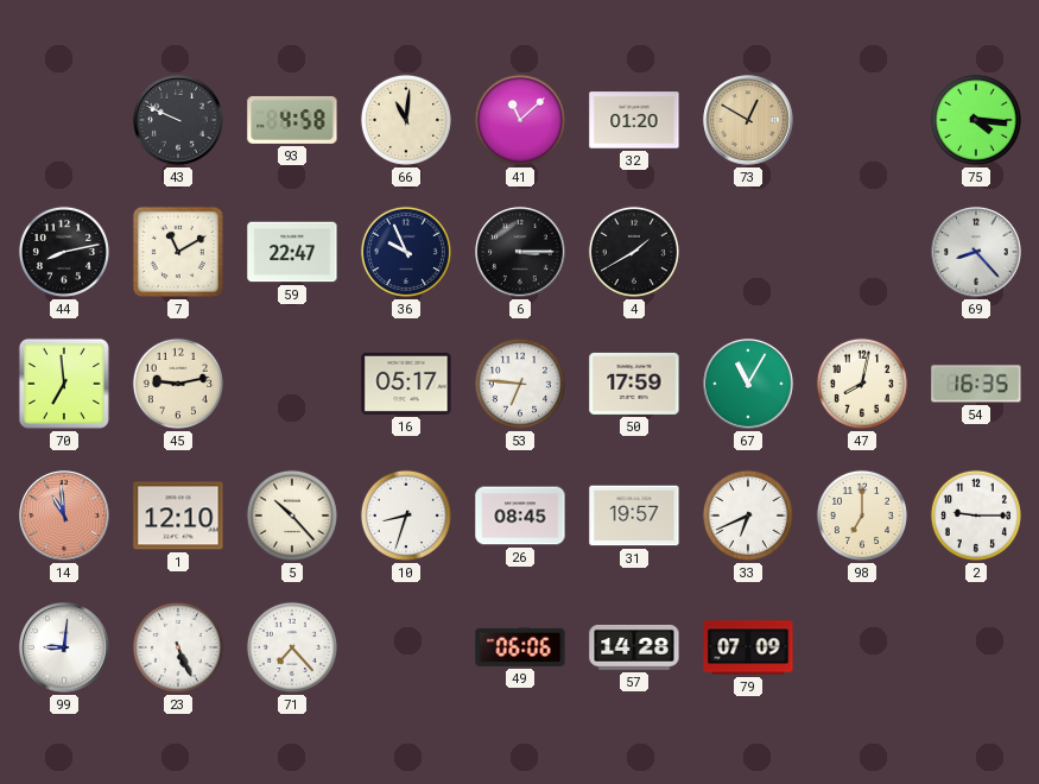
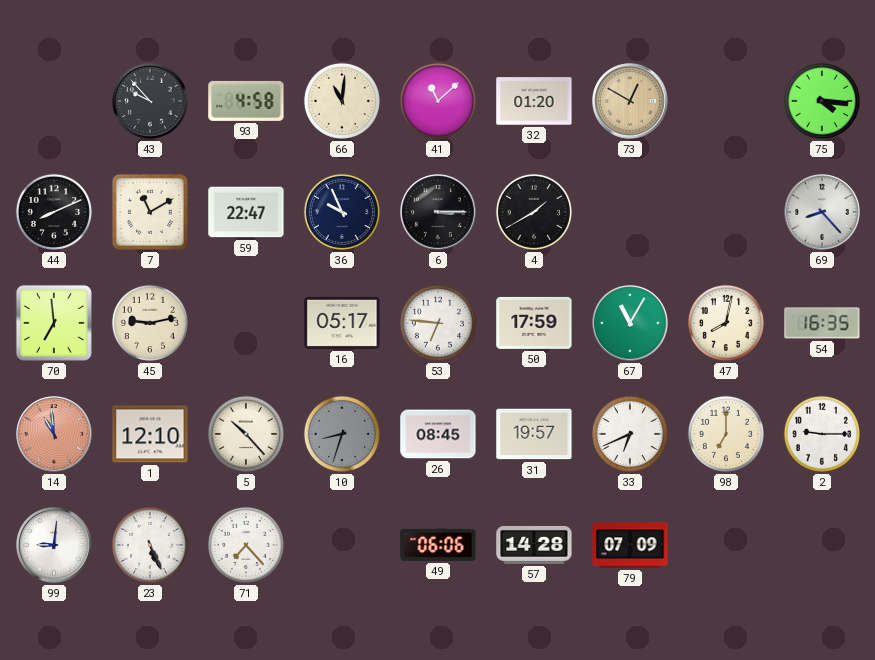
43: 9:49 -> 9:53 (150, 101)
44: 8:13 -> 8:11 (54, 212)
10 dial: white -> grey (342, 434)
